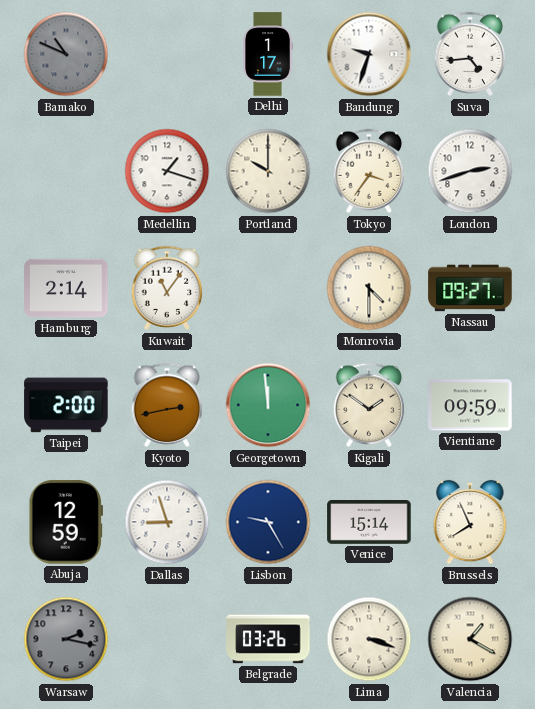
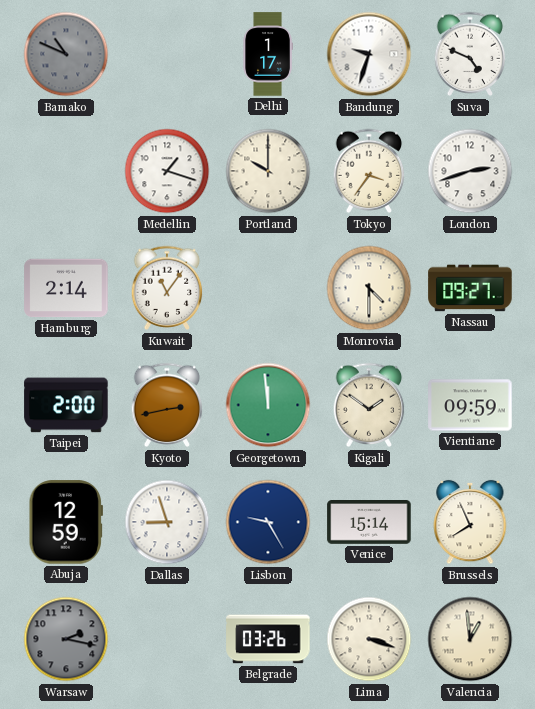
Suva: 4:44 -> 4:49 (470, 54)
Valencia: 1:20 -> 12:59 (470, 639)
